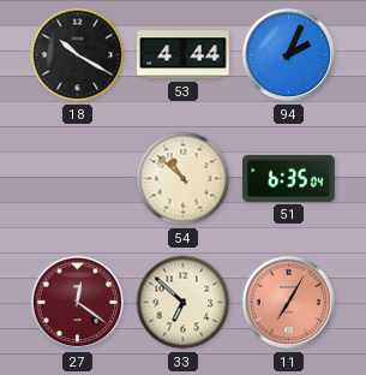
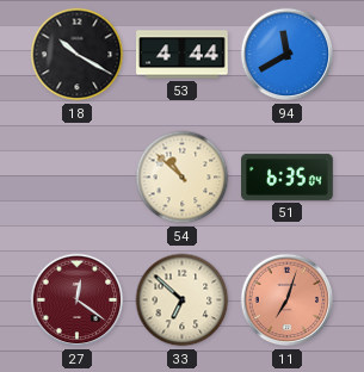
94: 2:04 -> 11:40 (288, 55)
11: 7:05 -> 7:03 (288, 300)
